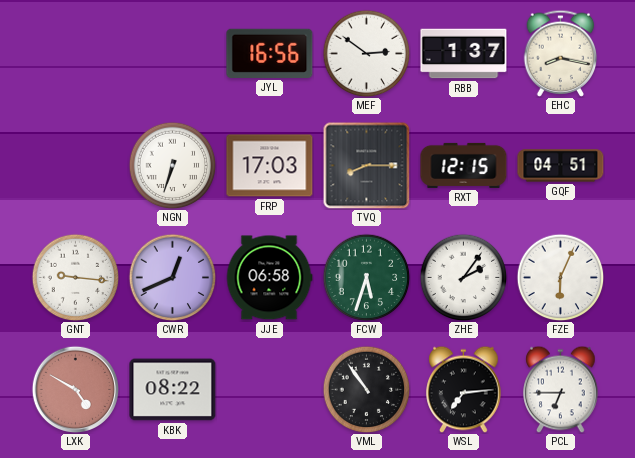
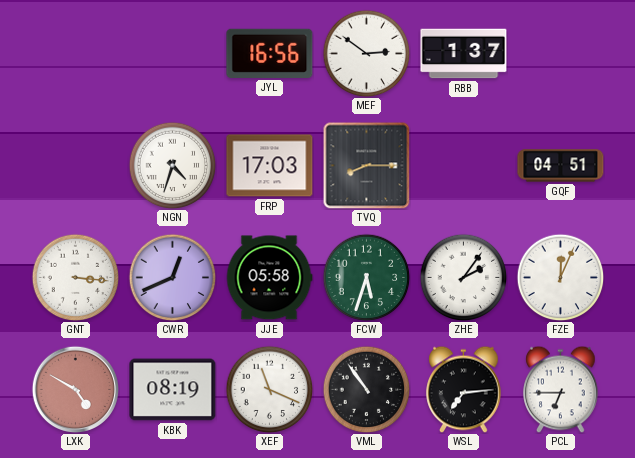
EHC: 8:17 -> none (561, 53)
NGN: 6:33 -> 4:33 (172, 165)
RXT: 12:15 -> none (464, 165)
GNT: 9:16 -> 3:16 (75, 277)
JJE: 06:58 -> 05:58 (269, 278)
FZE: 6:04 -> 12:04 (560, 277)
KBK: 08:22 -> 08:19 (173, 390)
XEF: none -> 11:19 (269, 389)
